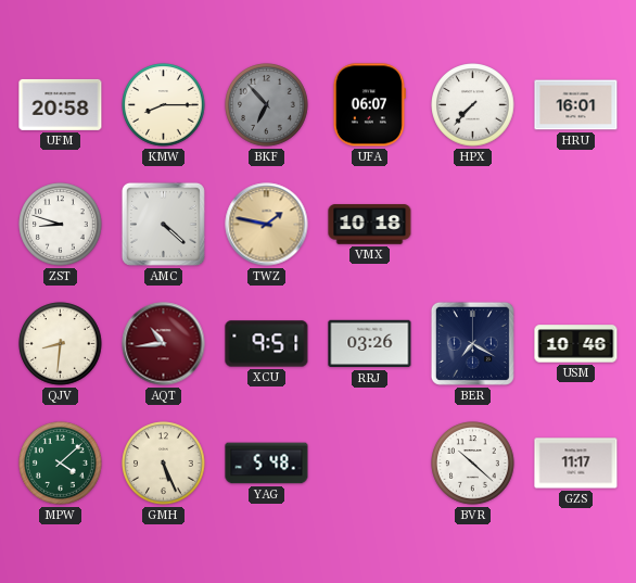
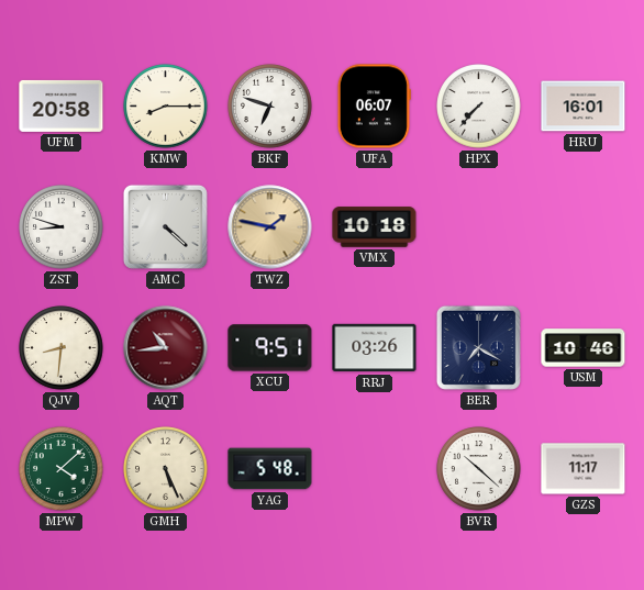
BKF: 6:53 -> 6:48 (270, 107)
BKF dial: grey -> white (270, 107)
